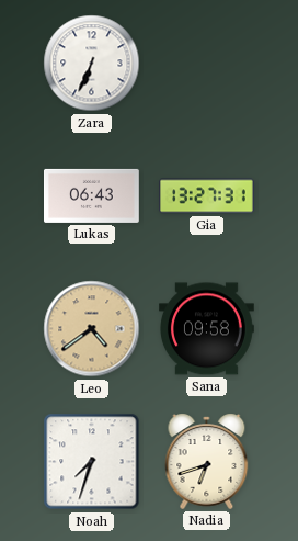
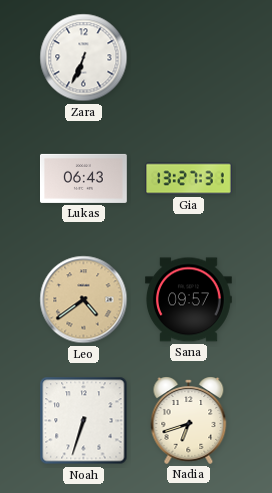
Sana: 09:58 -> 09:57 (189, 300)
Noah: 7:33 -> 6:33 (84, 421)
